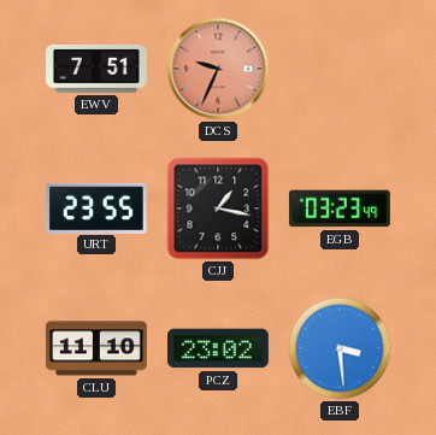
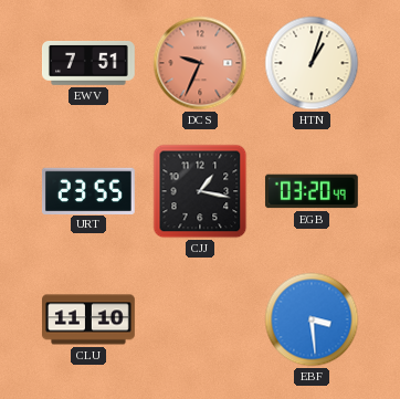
HTN: none -> 1:03 (312, 63)
EGB: 03:23 -> 03:20 (312, 191)
PCZ: 23:02 -> none (219, 348)
